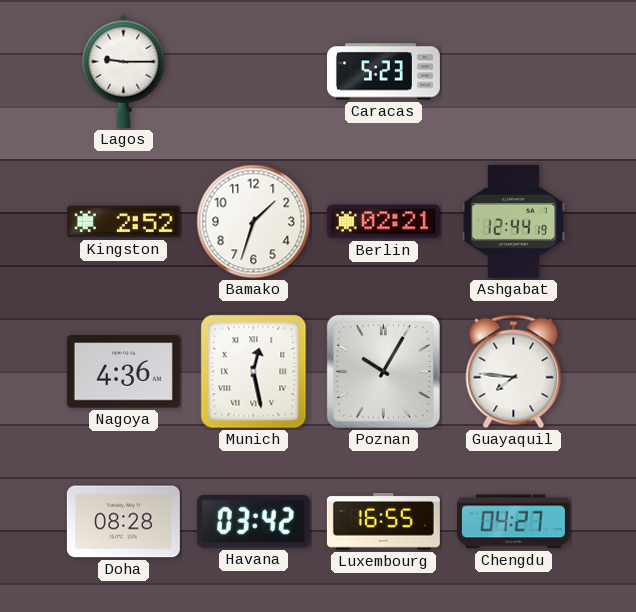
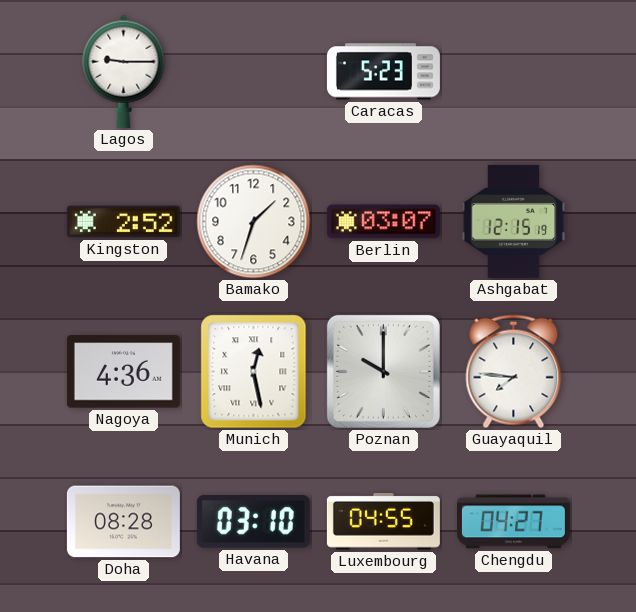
Berlin: 02:21 -> 03:07 (383, 222)
Ashgabat: 12:44 -> 12:15 (514, 221)
Poznan: 10:05 -> 10:00 (383, 371)
Havana: 03:42 -> 03:10 (253, 522)
Luxembourg: 16:55 -> 04:55 (383, 522)
